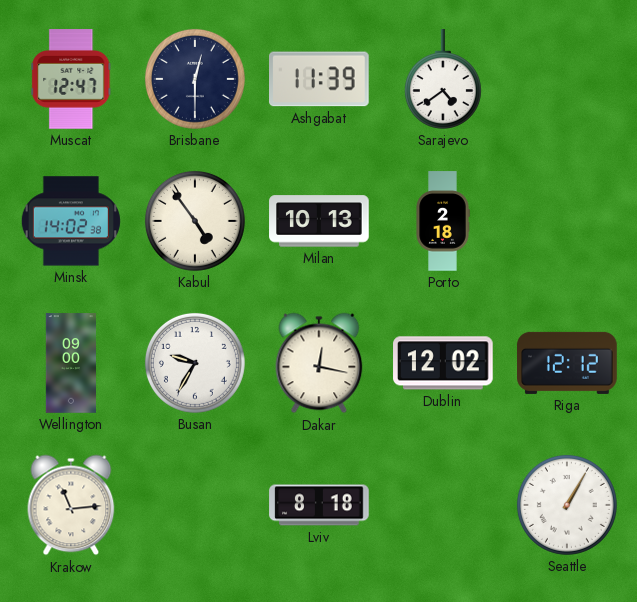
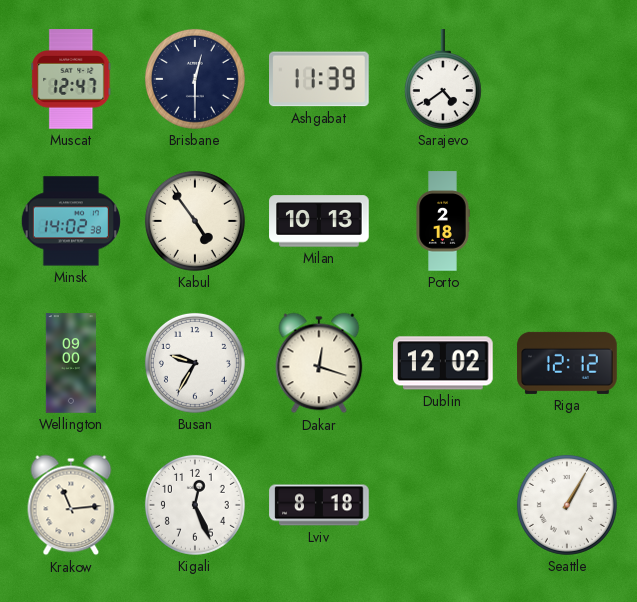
Dakar: 12:17 -> 12:18 (319, 363)
Kigali: none -> 12:26 (195, 505)
